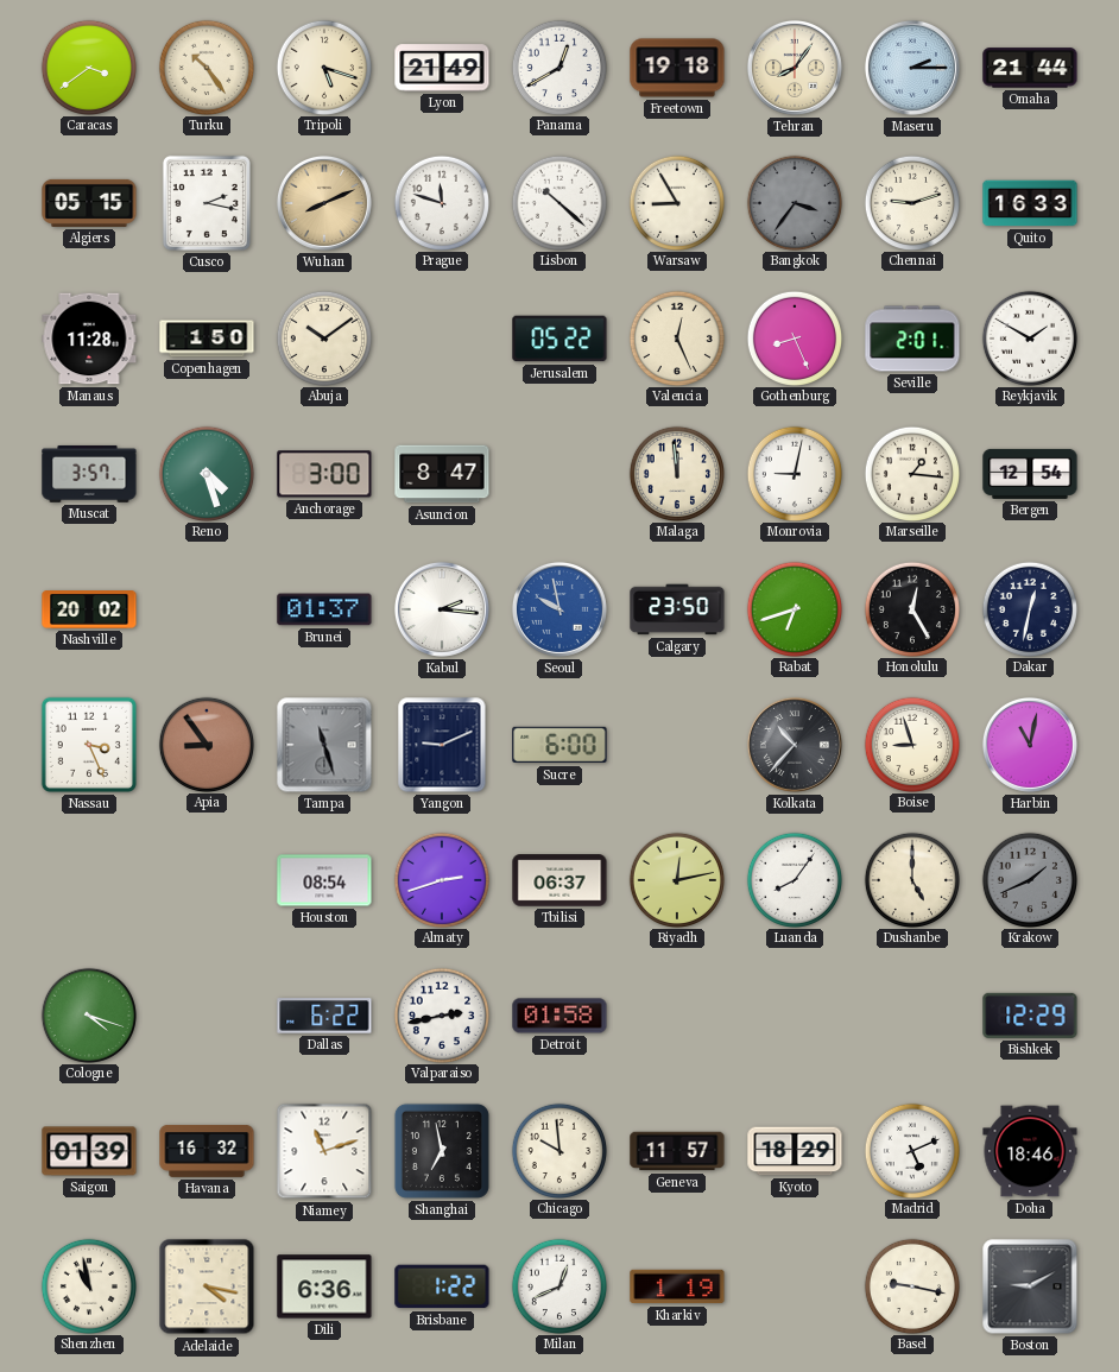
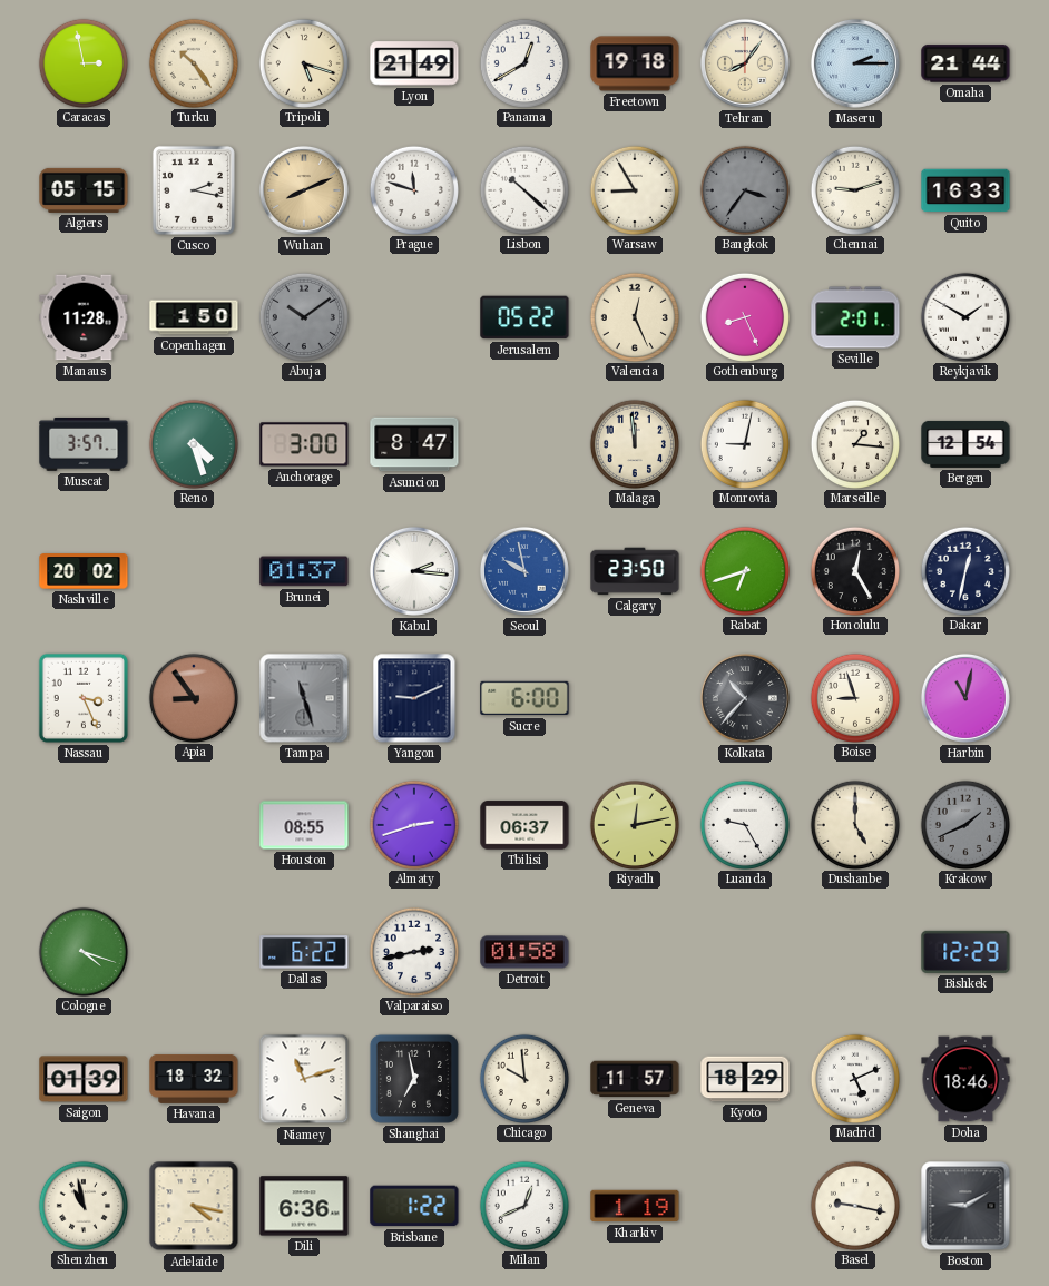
Caracas: 3:39 -> 2:58 (82, 62)
Abuja dial: cream -> grey (303, 316)
Houston: 08:54 -> 08:55 (304, 825)
Luanda: 8:06 -> 9:25 (744, 824)
Havana: 16:32 -> 18:32 (194, 1079)
